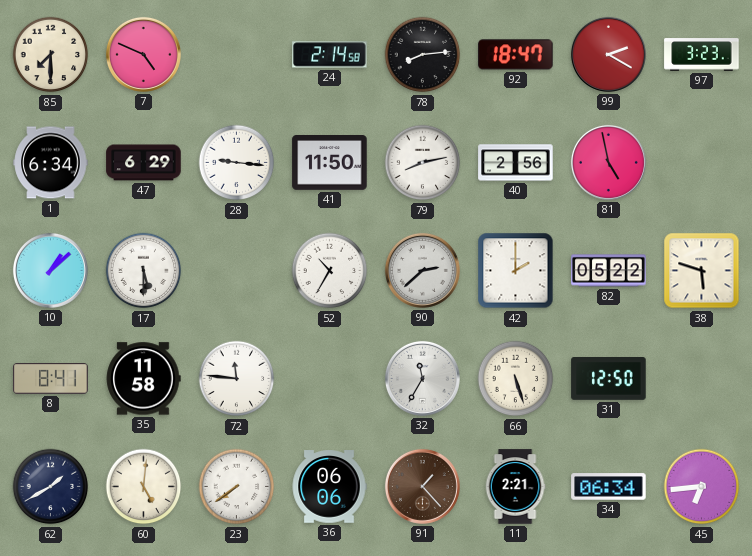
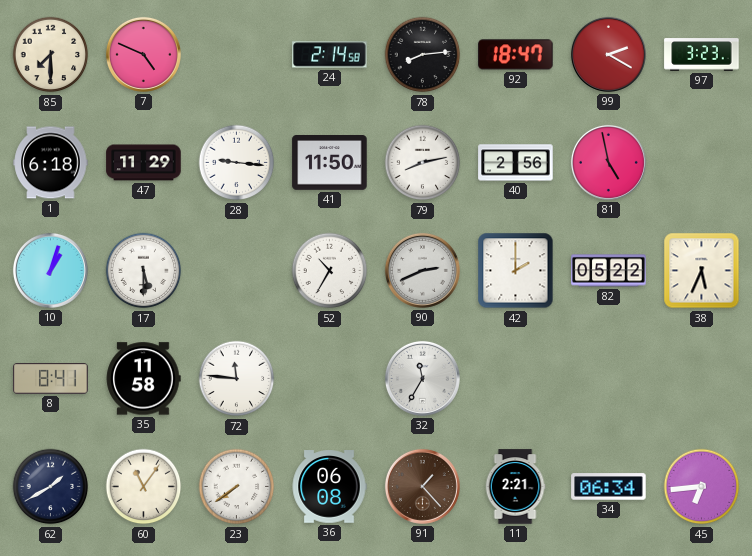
1: 6:34 -> 6:18 (51, 163)
47: 6:29 -> 11:29 (144, 163)
10: 1:08 -> 1:03 (50, 270)
90: 2:38 -> 2:41 (422, 270)
38: 5:48 -> 5:34 (702, 271)
66: 5:27 -> none (516, 379)
31: 12:50 -> none (609, 379)
60: 5:01 -> 11:06 (144, 487)
36: 06:06 -> 06:08 (329, 487)
